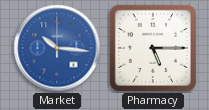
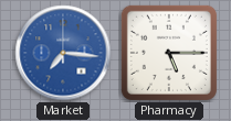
Market: 10:16 -> 7:16 (63, 53)
